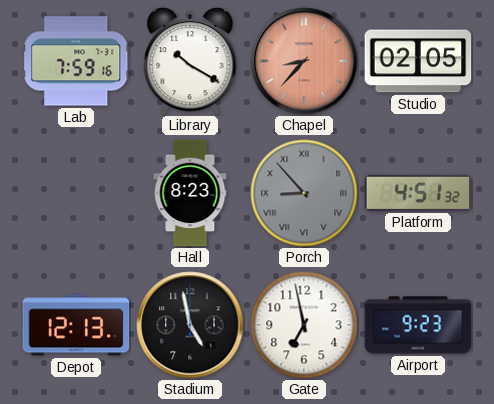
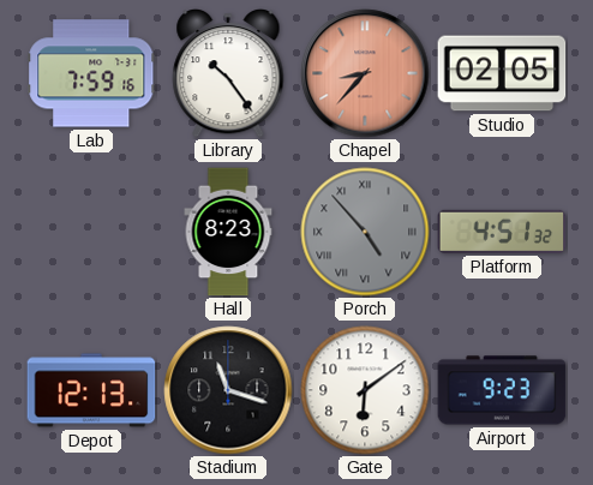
Library: 10:20 -> 10:24 (228, 74)
Porch: 8:53 -> 4:53 (365, 232)
Stadium: 4:58 -> 11:18 (228, 390)
Gate: 6:58 -> 6:09 (365, 390)
